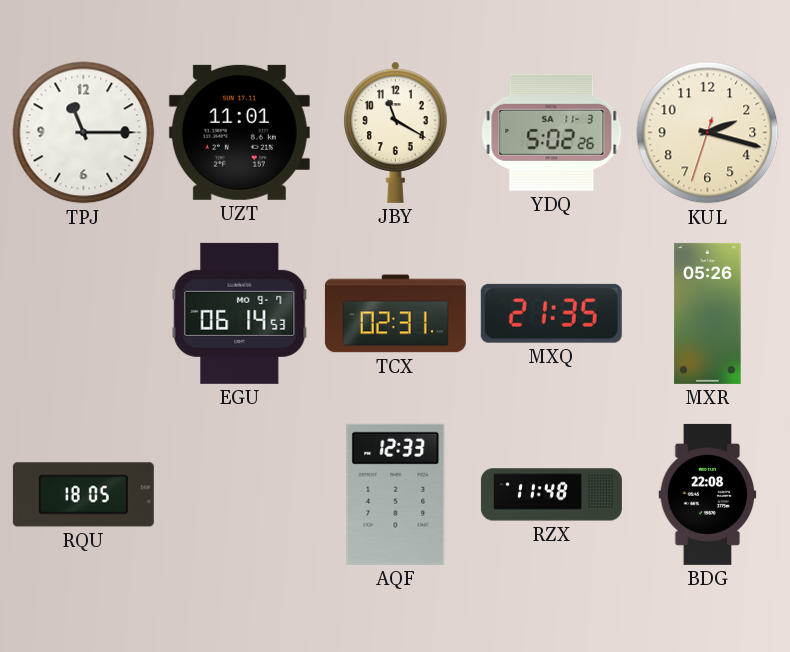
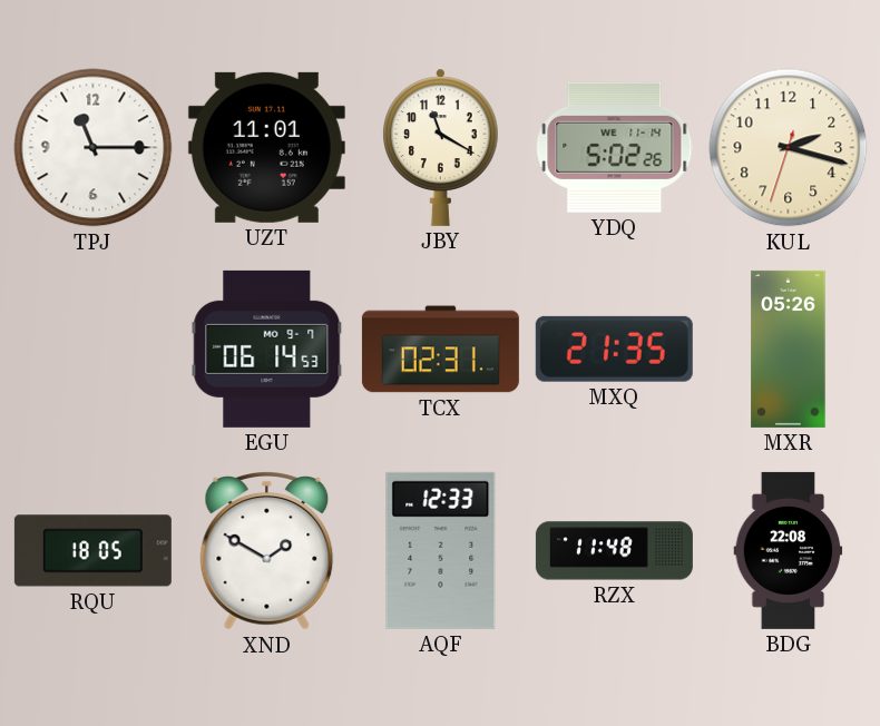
YDQ date: SA 11-3 -> WE 11-14 (615, 147)
XND: none -> 1:50 (267, 551)
